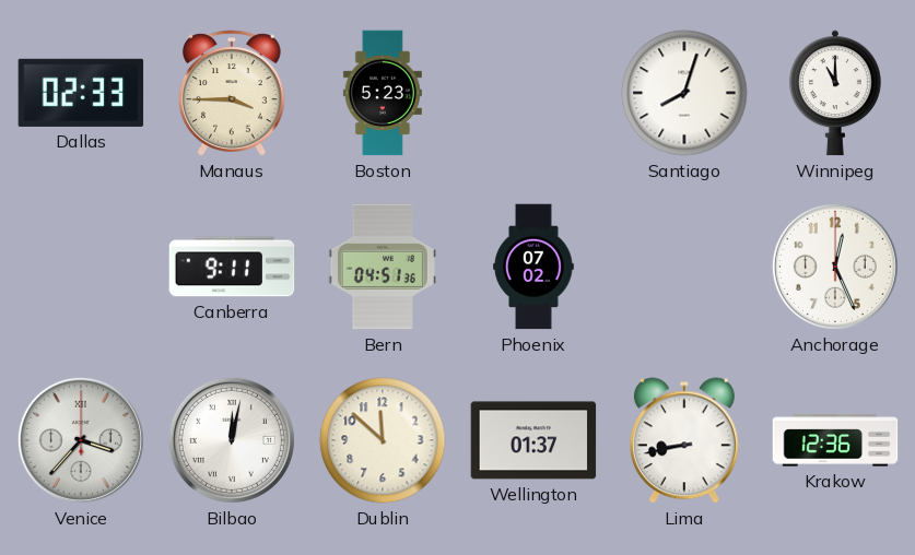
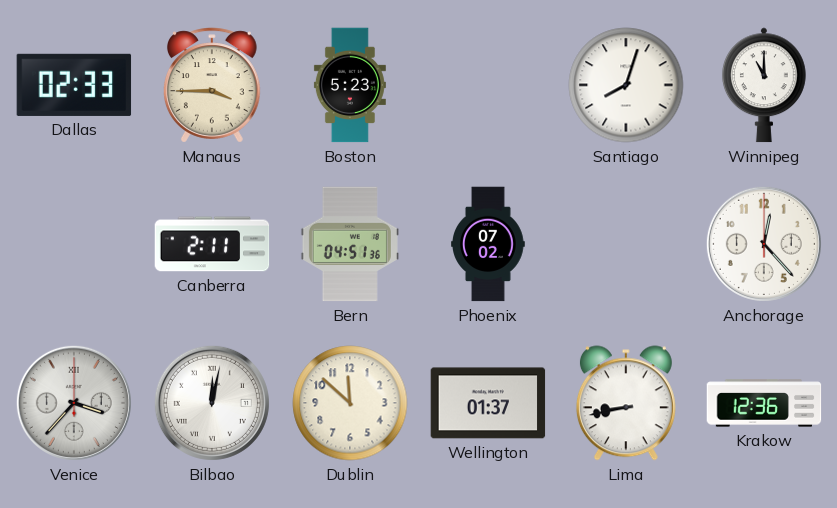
Canberra: 9:11 -> 2:11 (212, 244)
Anchorage: 12:26 -> 12:23 (764, 244)
